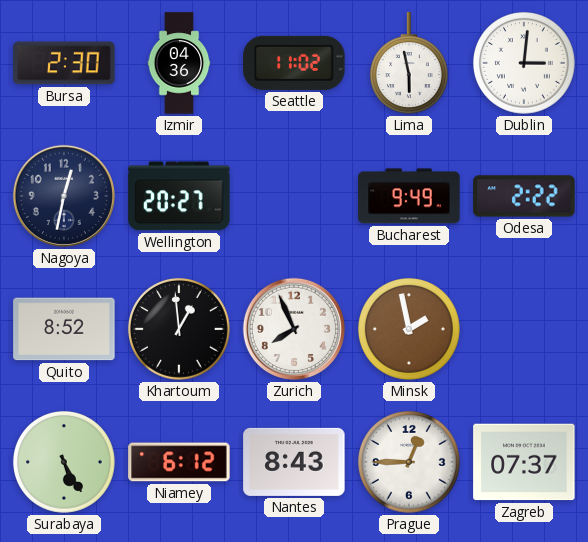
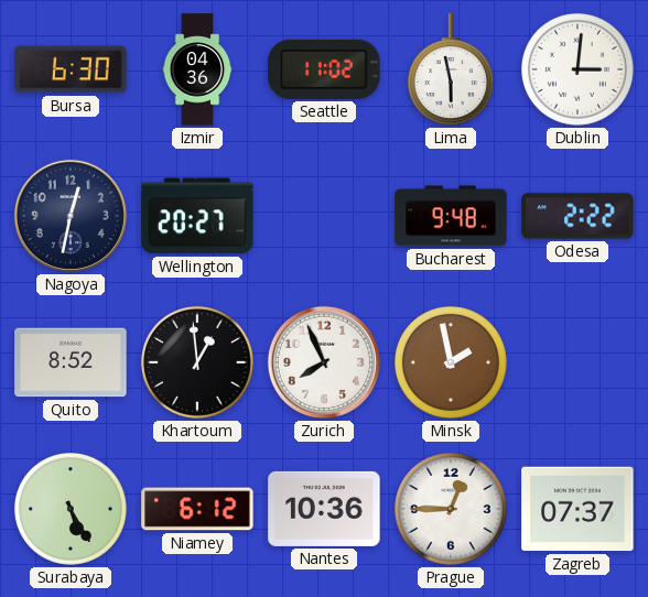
Bursa: 2:30 -> 6:30 (71, 69)
Bucharest: 9:49 -> 9:48 (451, 216)
Nantes: 8:43 -> 10:36 (324, 509)
